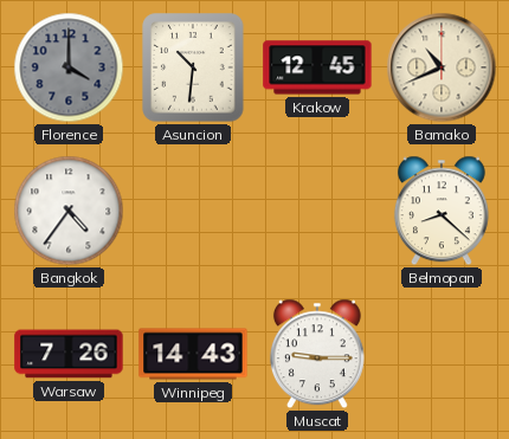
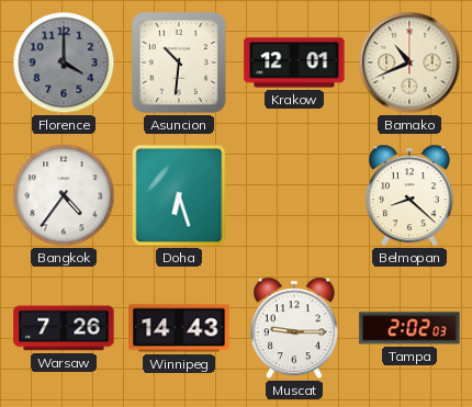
Krakow: 12:45 -> 12:01 (294, 63)
Doha: none -> 6:27 (179, 195)
Tampa: none -> 2:02 (409, 328)
